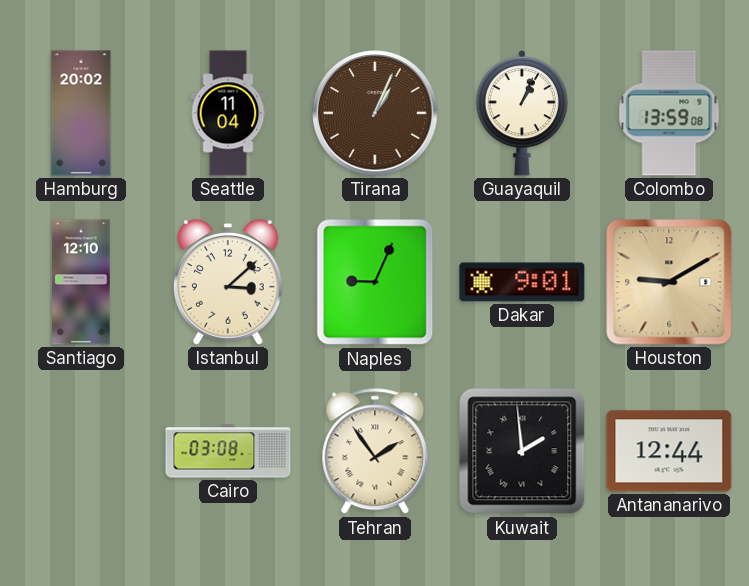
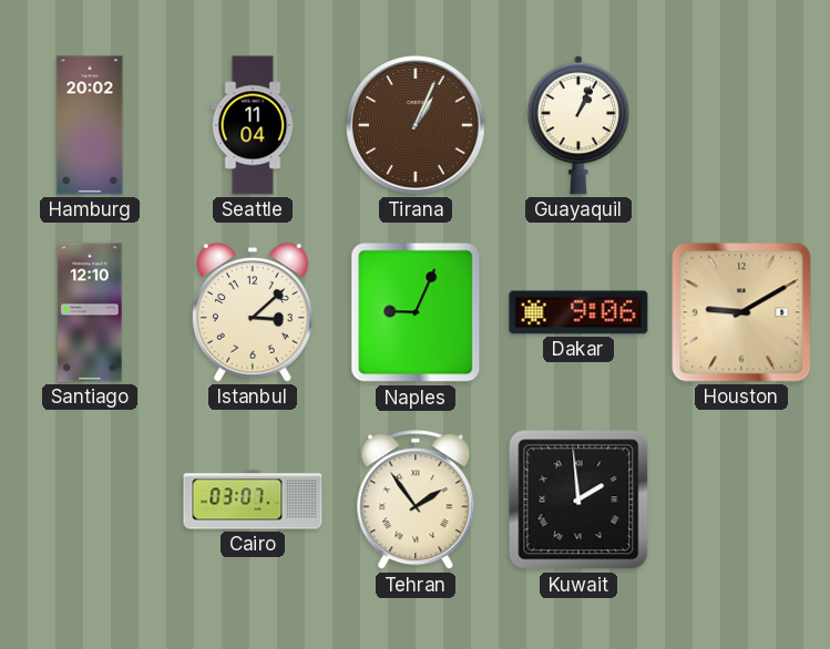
Colombo: 13:59 -> none (669, 113)
Dakar: 9:01 -> 9:06 (578, 312)
Cairo: 03:08 -> 03:07 (253, 499)
Antananarivo: 12:44 -> none (669, 451)
